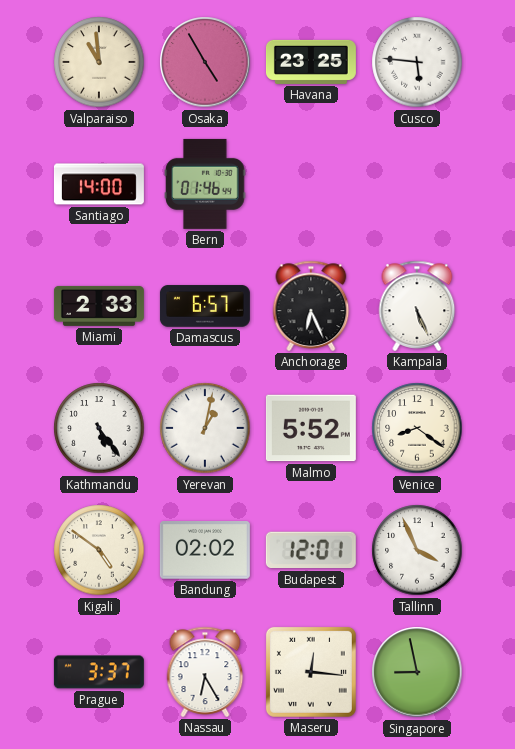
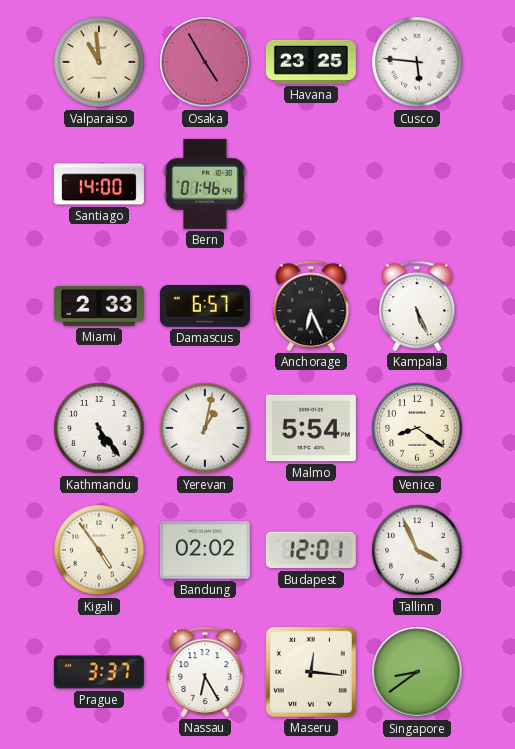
Malmo: 5:52 -> 5:54 (311, 428)
Kigali: 4:51 -> 4:54 (99, 550)
Singapore: 8:58 -> 8:39 (417, 672)
